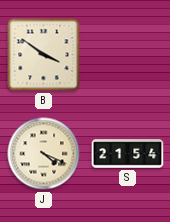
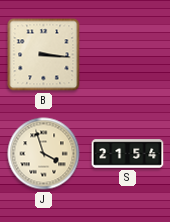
B: 3:51 -> 3:16 (44, 55)
J: 4:19 -> 3:57 (44, 154)
